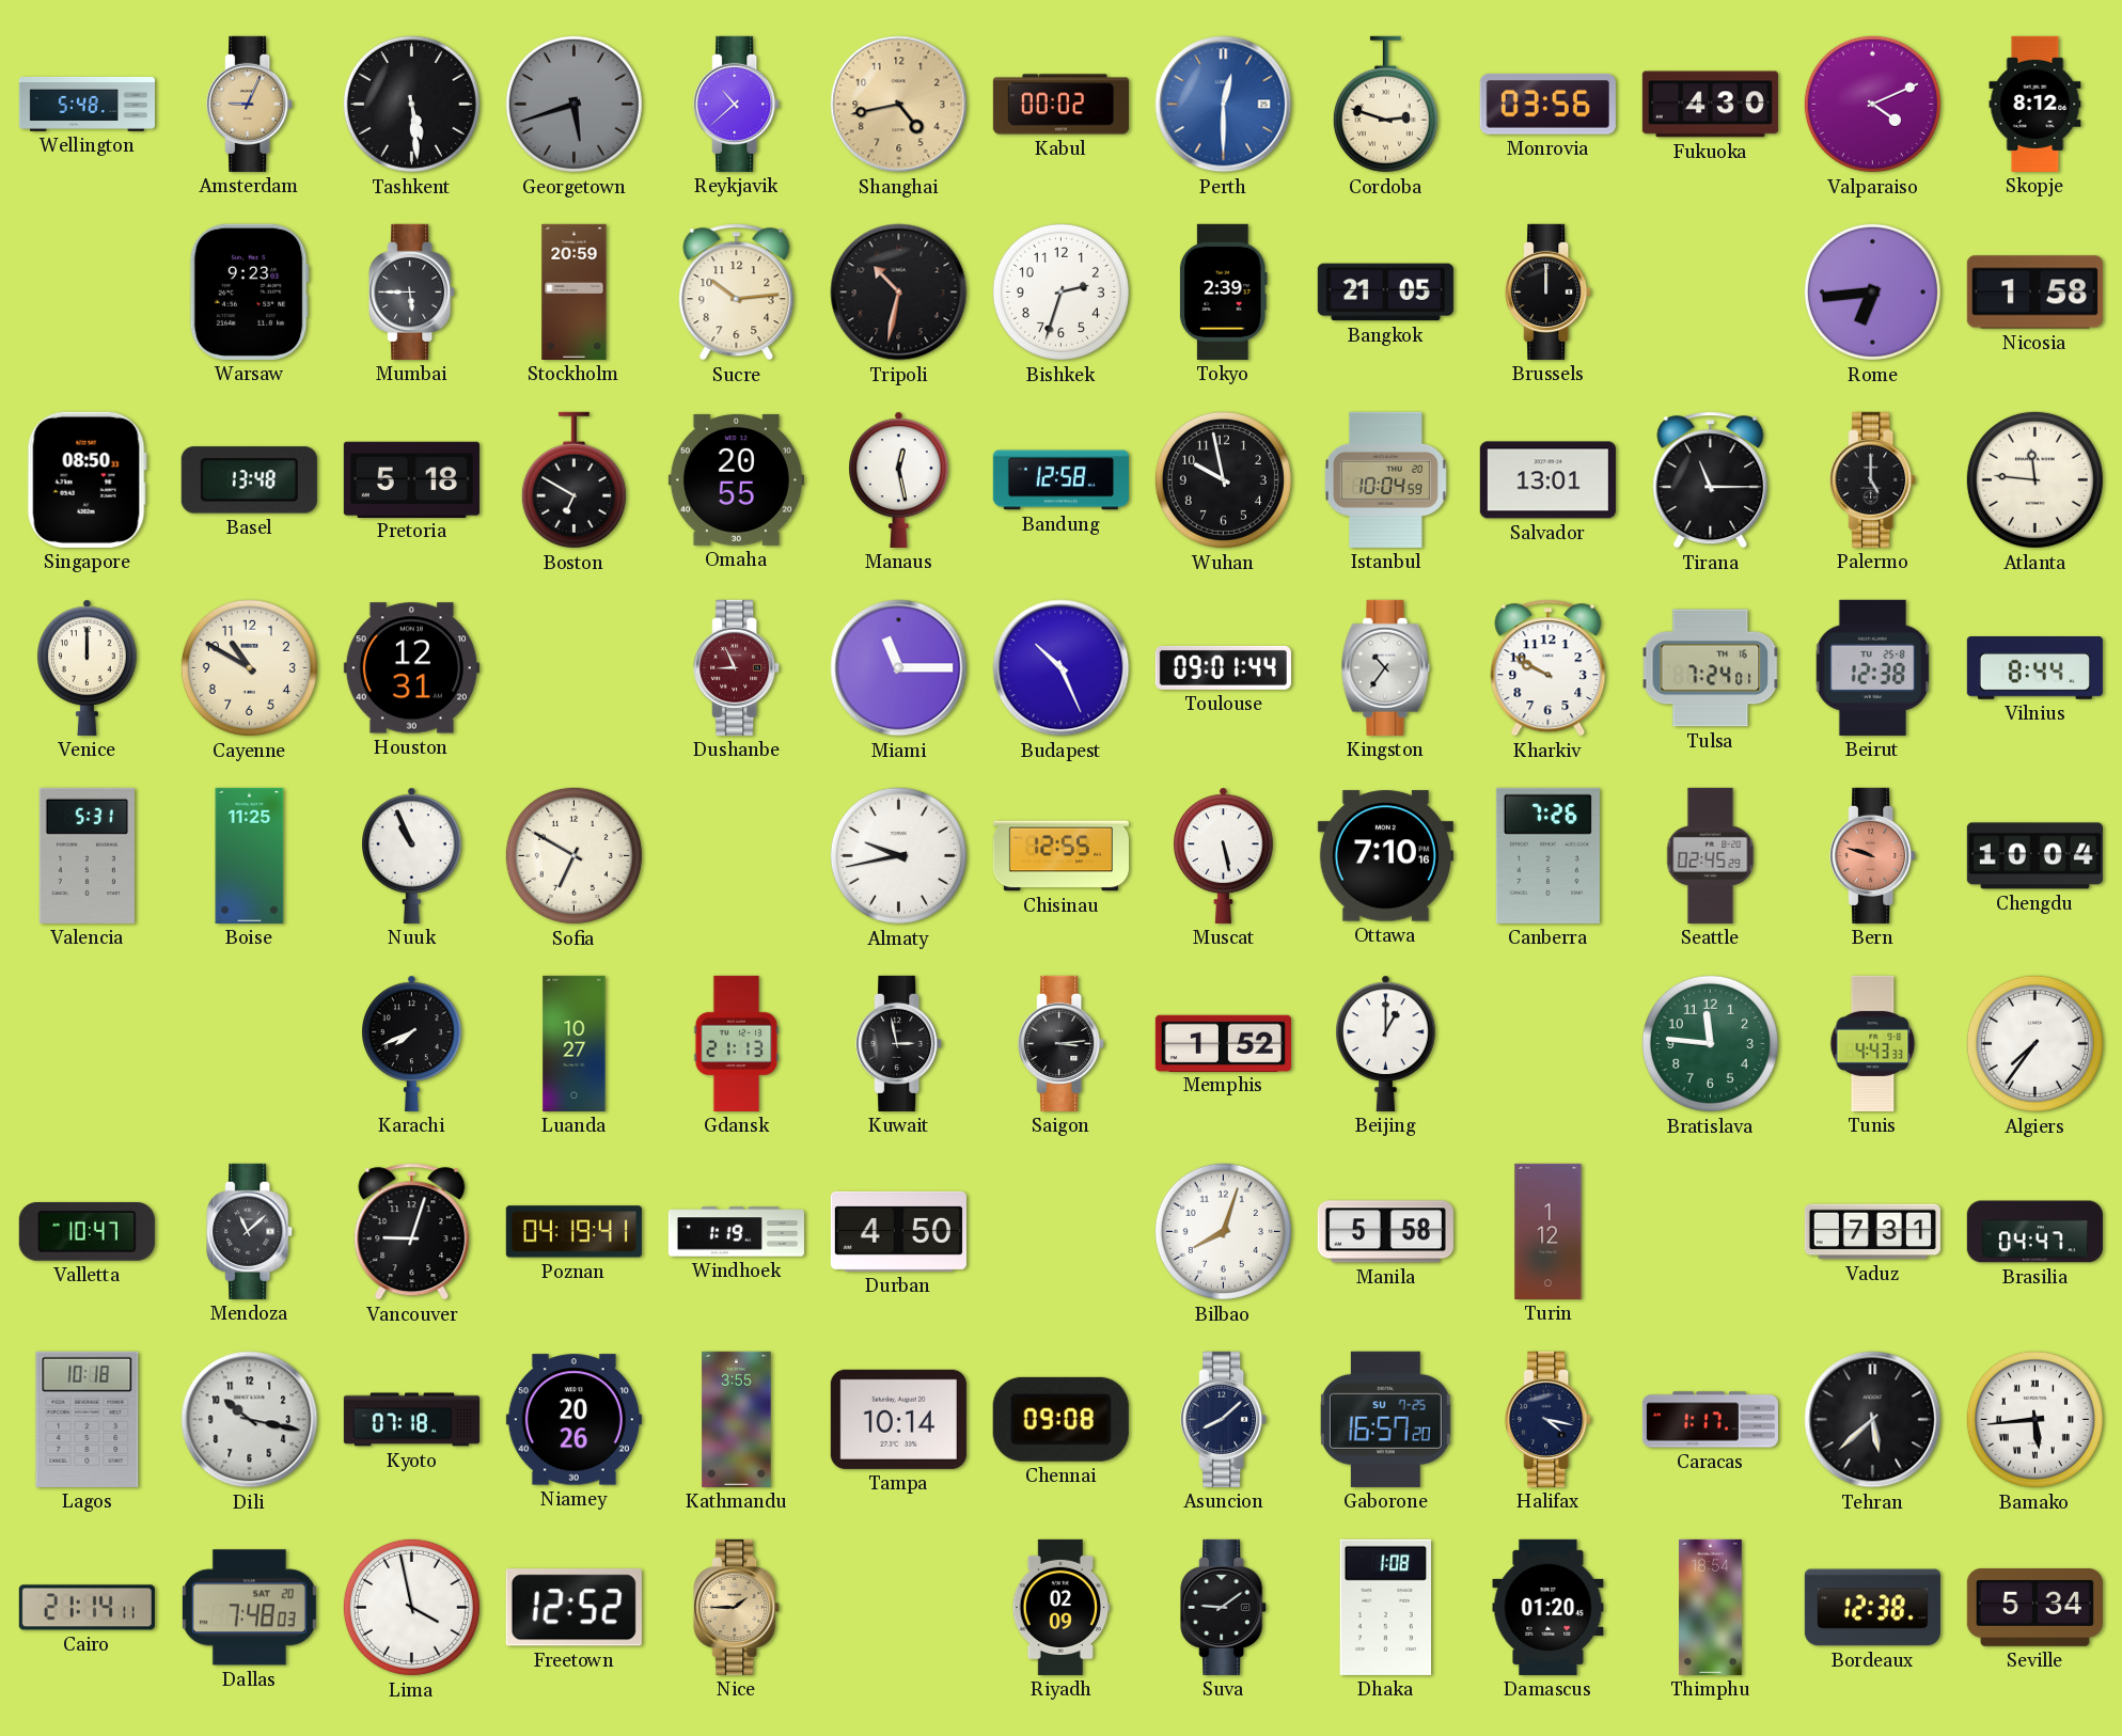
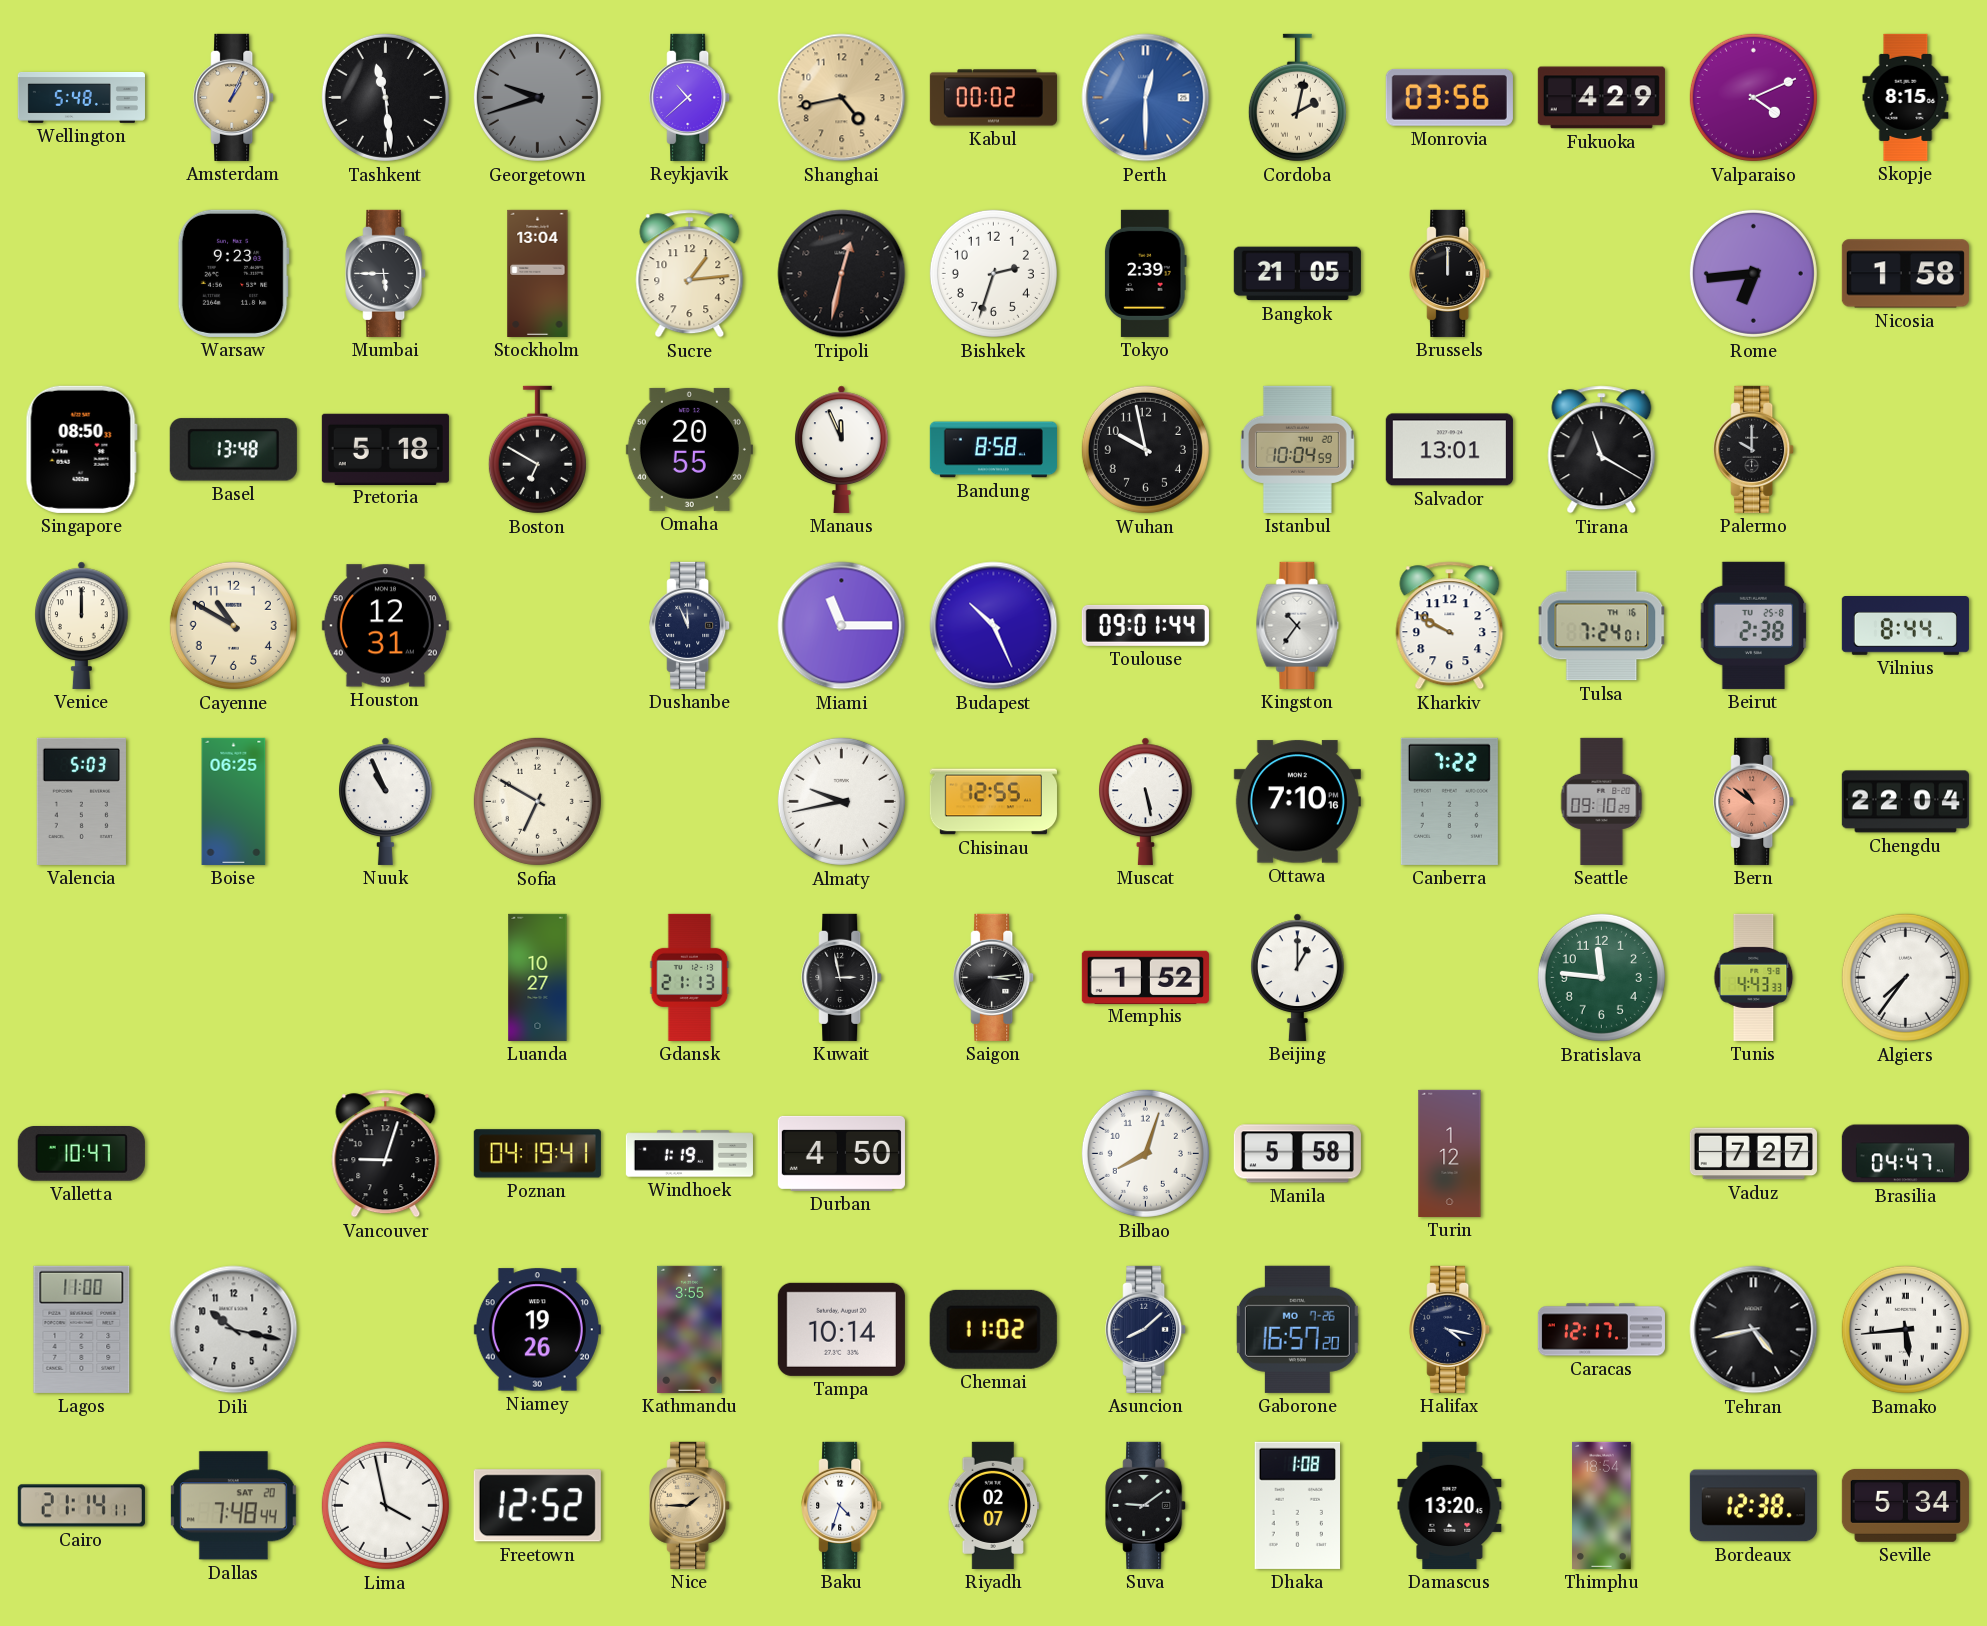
Amsterdam: 9:04 -> 1:04 (234, 97)
Tashkent: 5:29 -> 11:29 (385, 97)
Georgetown: 5:42 -> 9:42 (537, 97)
Cordoba: 2:48 -> 2:02 (1297, 98)
Fukuoka: 4:30 -> 4:29 (1601, 98)
Skopje: 8:12 -> 8:15 (1906, 97)
Stockholm: 20:59 -> 13:04 (538, 273)
Sucre: 10:14 -> 1:14 (690, 274)
Tripoli: 10:32 -> 12:32 (842, 274)
Manaus: 12:28 -> 11:56 (842, 449)
Bandung: 12:58 -> 8:58 (993, 450)
Tirana: 11:15 -> 11:20 (1602, 450)
Palermo: 5:00 -> 10:00 (1754, 449)
Atlanta: 11:46 -> none (2034, 479)
Dushanbe: 8:56 -> 11:56 (690, 625)
Dushanbe dial: burgundy -> navy (690, 625)
Beirut: 12:38 -> 2:38 (1754, 625)
Valencia: 5:31 -> 5:03 (81, 801)
Boise: 11:25 -> 06:25 (234, 801)
Canberra: 7:26 -> 7:22 (1449, 801)
Seattle: 02:45 -> 09:10 (1602, 801)
Bern: 9:48 -> 10:51 (1754, 801)
Chengdu: 10:04 -> 22:04 (1905, 802)
Karachi: 7:41 -> none (412, 1043)
Mendoza: 11:08 -> none (250, 1231)
Vaduz: 7:31 -> 7:27 (1753, 1154)
Lagos: 10:18 -> 11:00 (82, 1329)
Kyoto: 07:18 -> none (411, 1420)
Niamey: 20:26 -> 19:26 (537, 1330)
Chennai: 09:08 -> 11:02 (993, 1329)
Gaborone date: SU 7-25 -> MO 7-26 (1297, 1329)
Caracas: 1:17 -> 12:17 (1601, 1330)
Tehran: 5:38 -> 4:43 (1754, 1330)
Dallas: 7:48:03 -> 7:48:44 (233, 1506)
Baku: none -> 4:33 (842, 1505)
Riyadh: 02:09 -> 02:07 (994, 1505)
Damascus: 01:20 -> 13:20 (1450, 1505)
